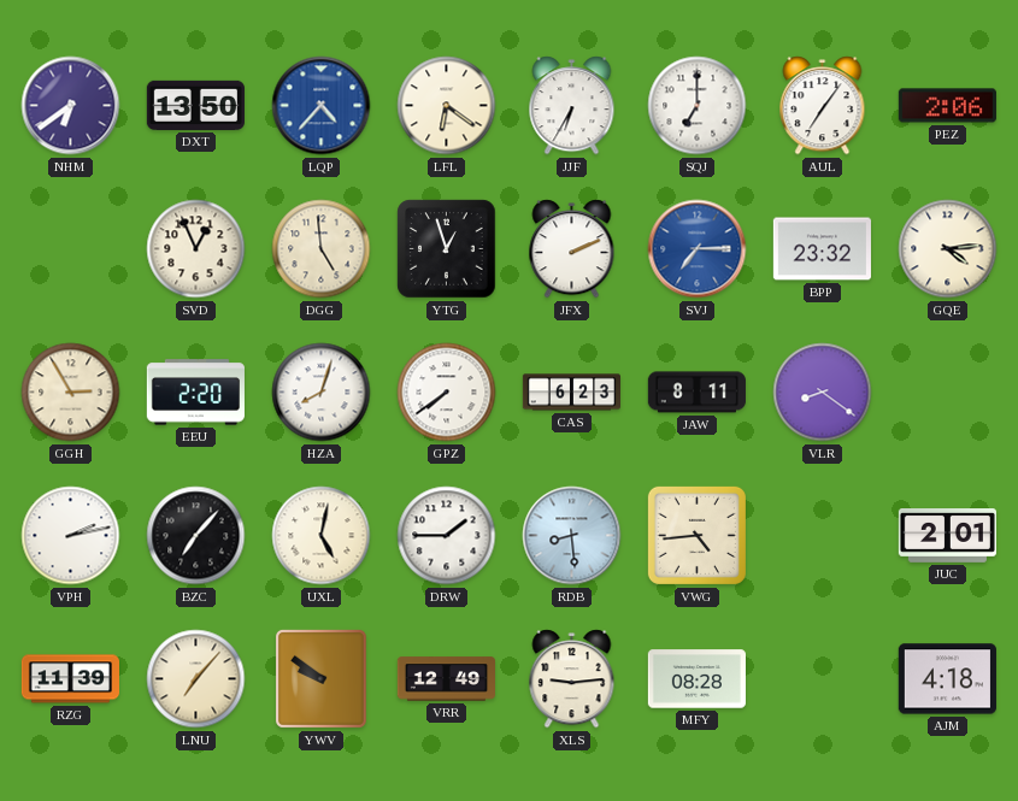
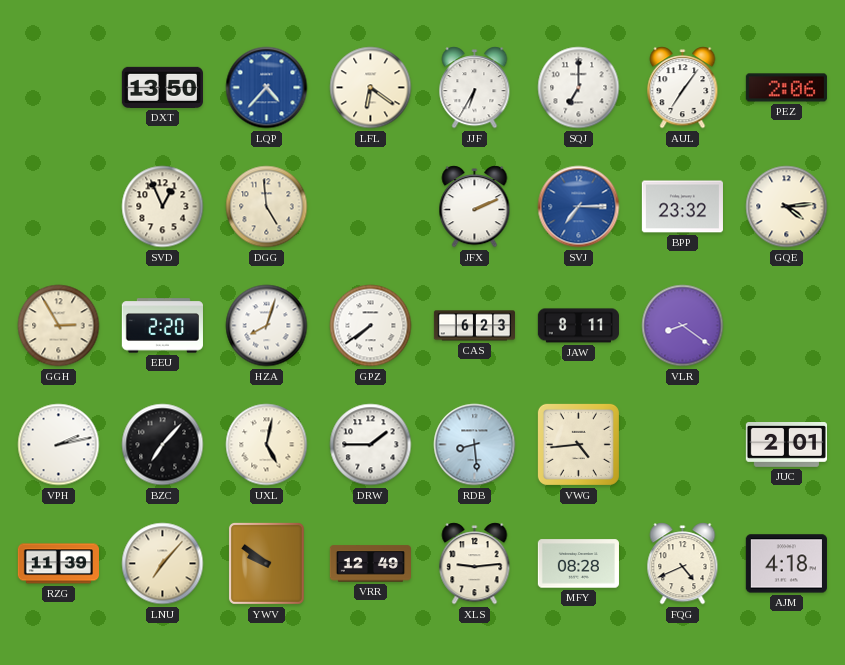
NHM: 6:39 -> none (71, 106)
YTG: 12:57 -> none (447, 249)
FQG: none -> 4:41 (683, 564)
